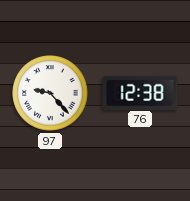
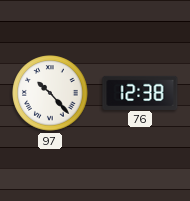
97: 9:23 -> 10:23 (50, 93)
